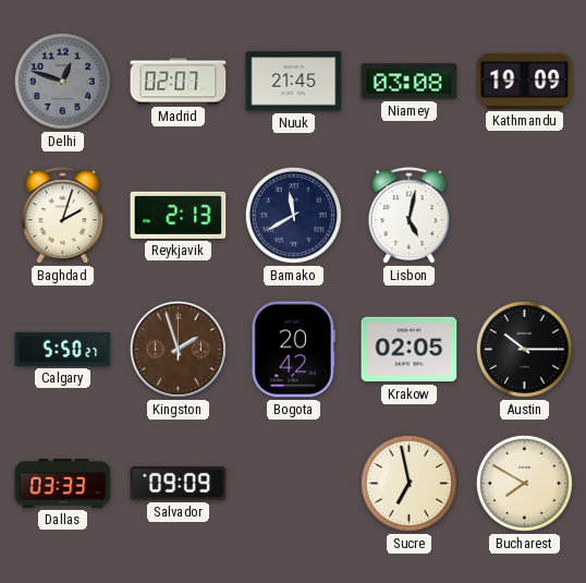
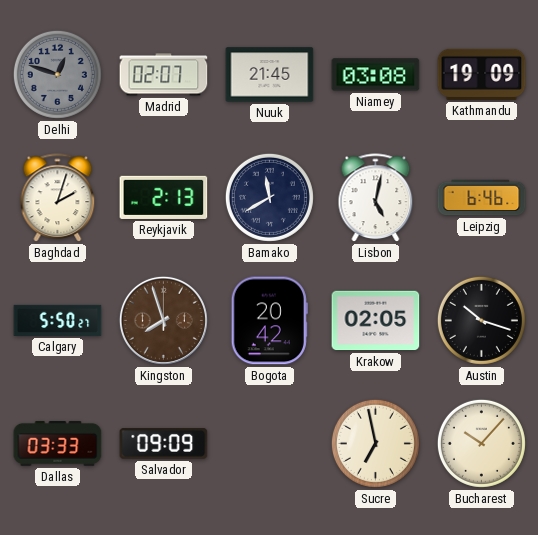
Leipzig: none -> 6:46 (482, 198)
Kingston: 1:57 -> 7:57 (163, 320)
Austin: 10:15 -> 10:18 (481, 320)
Bucharest: 7:50 -> 10:07 (481, 443)
